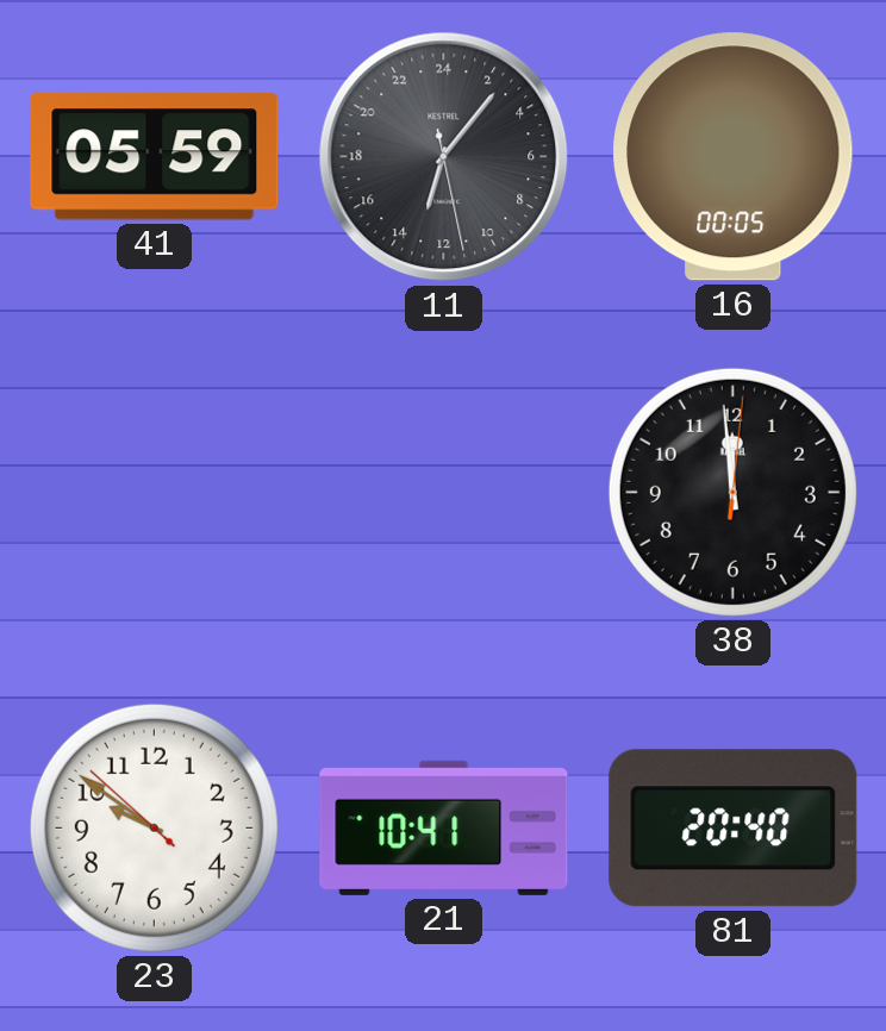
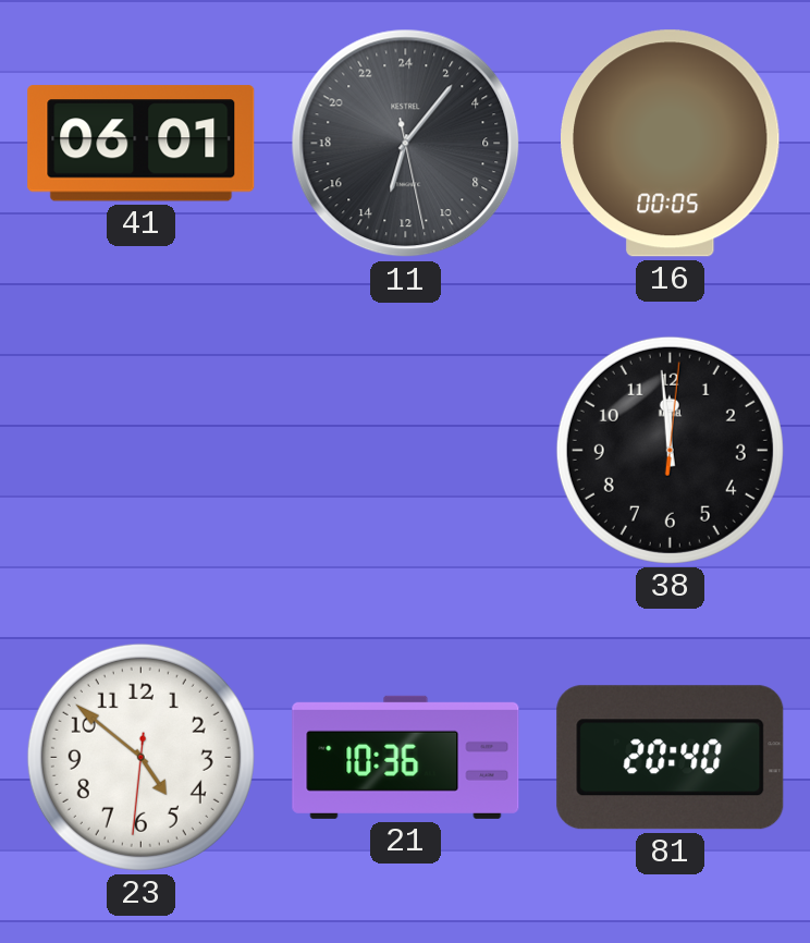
41: 05:59 -> 06:01 (142, 144)
23: 9:50 -> 4:51 (140, 757)
21: 10:41 -> 10:36 (406, 757)
